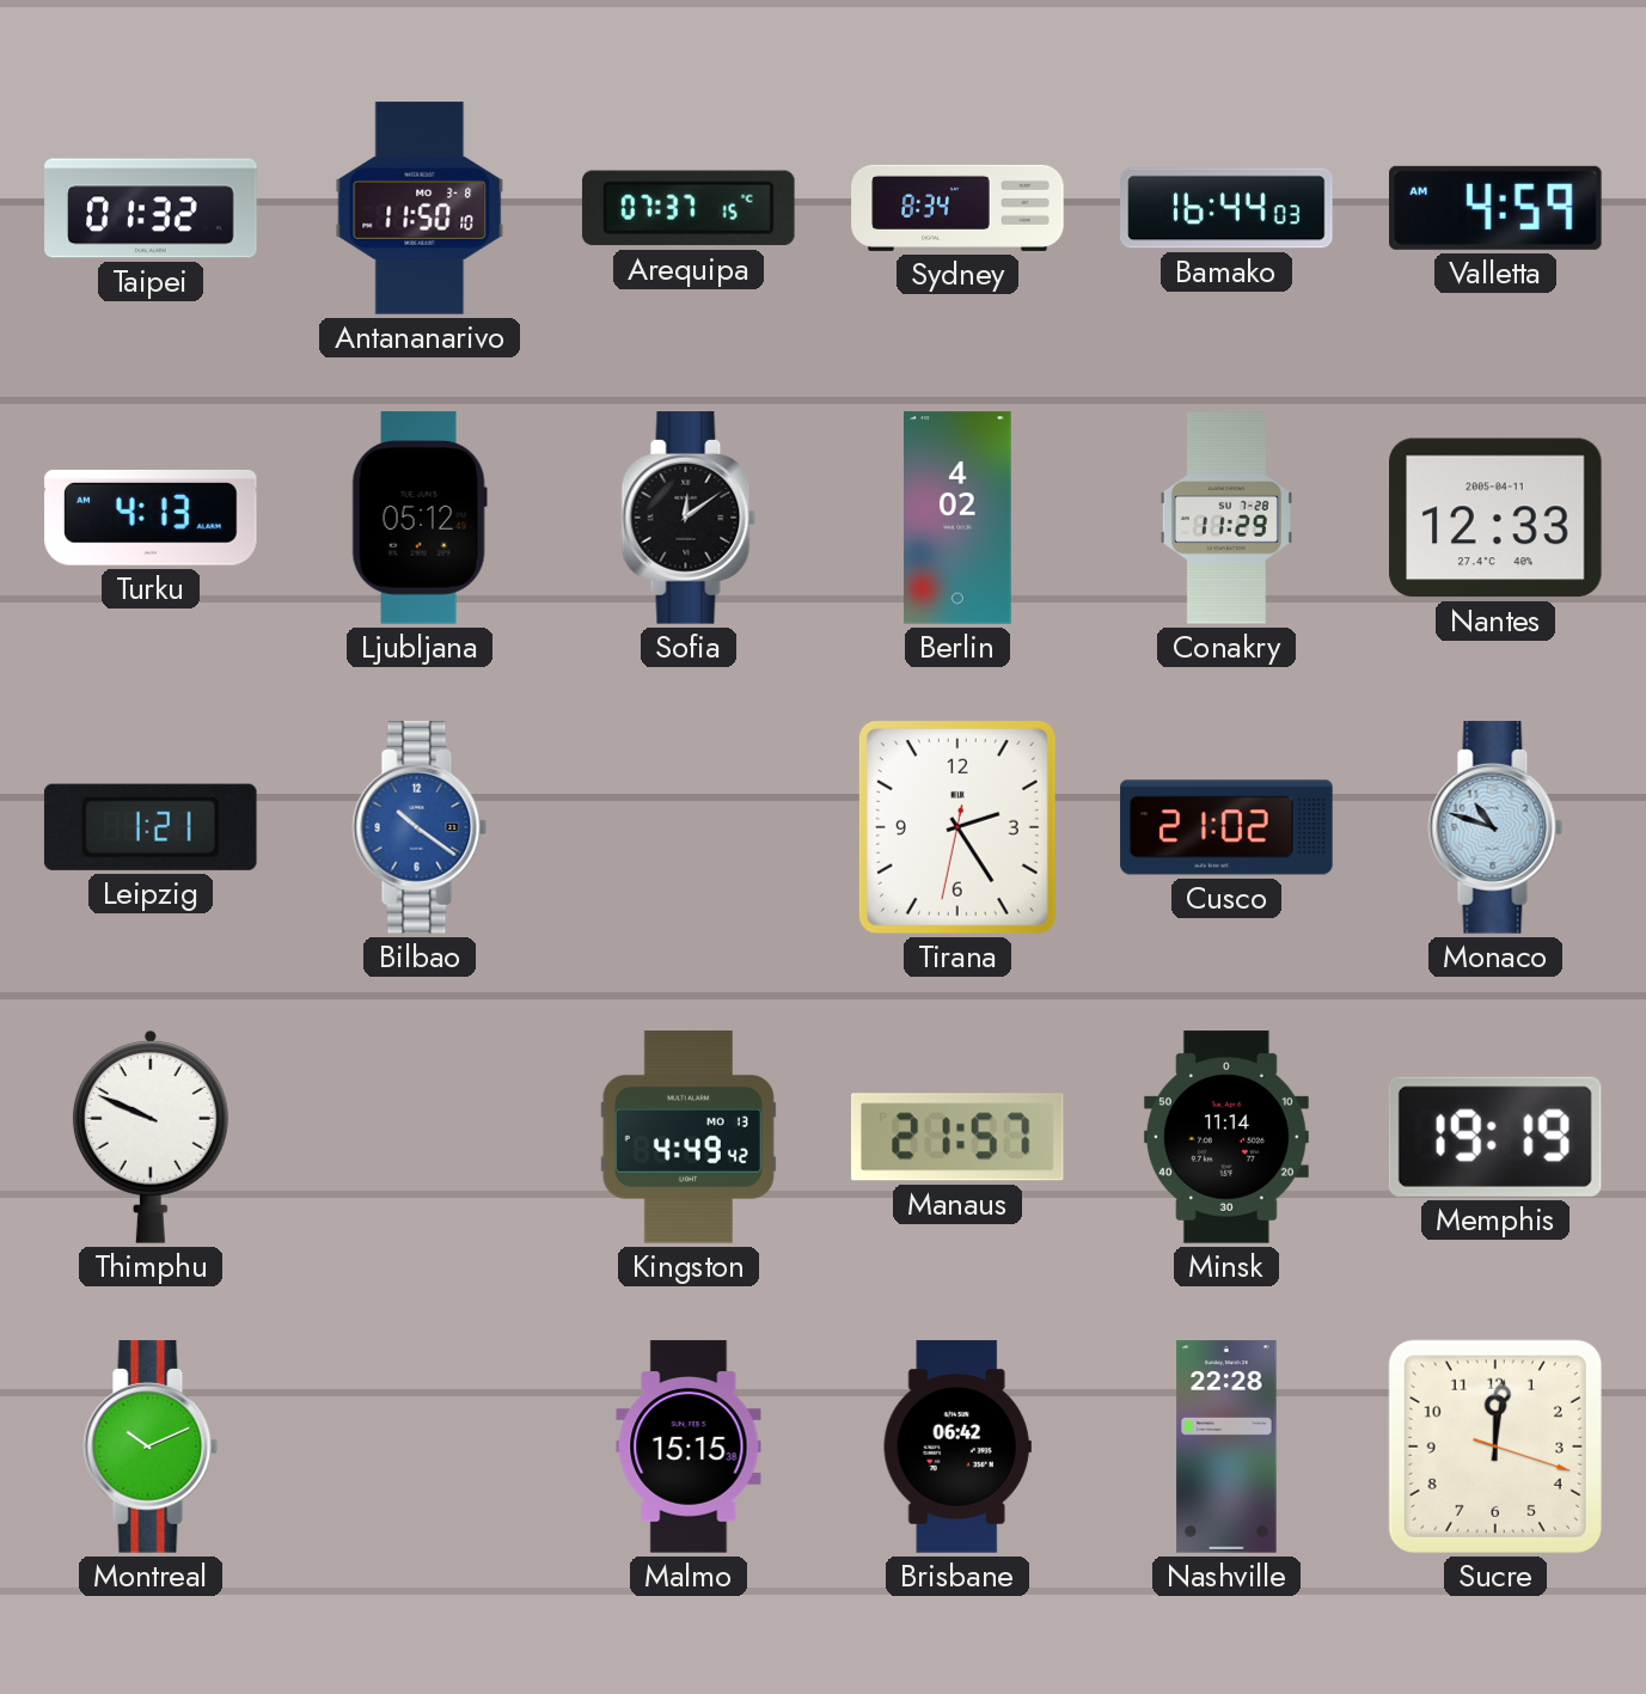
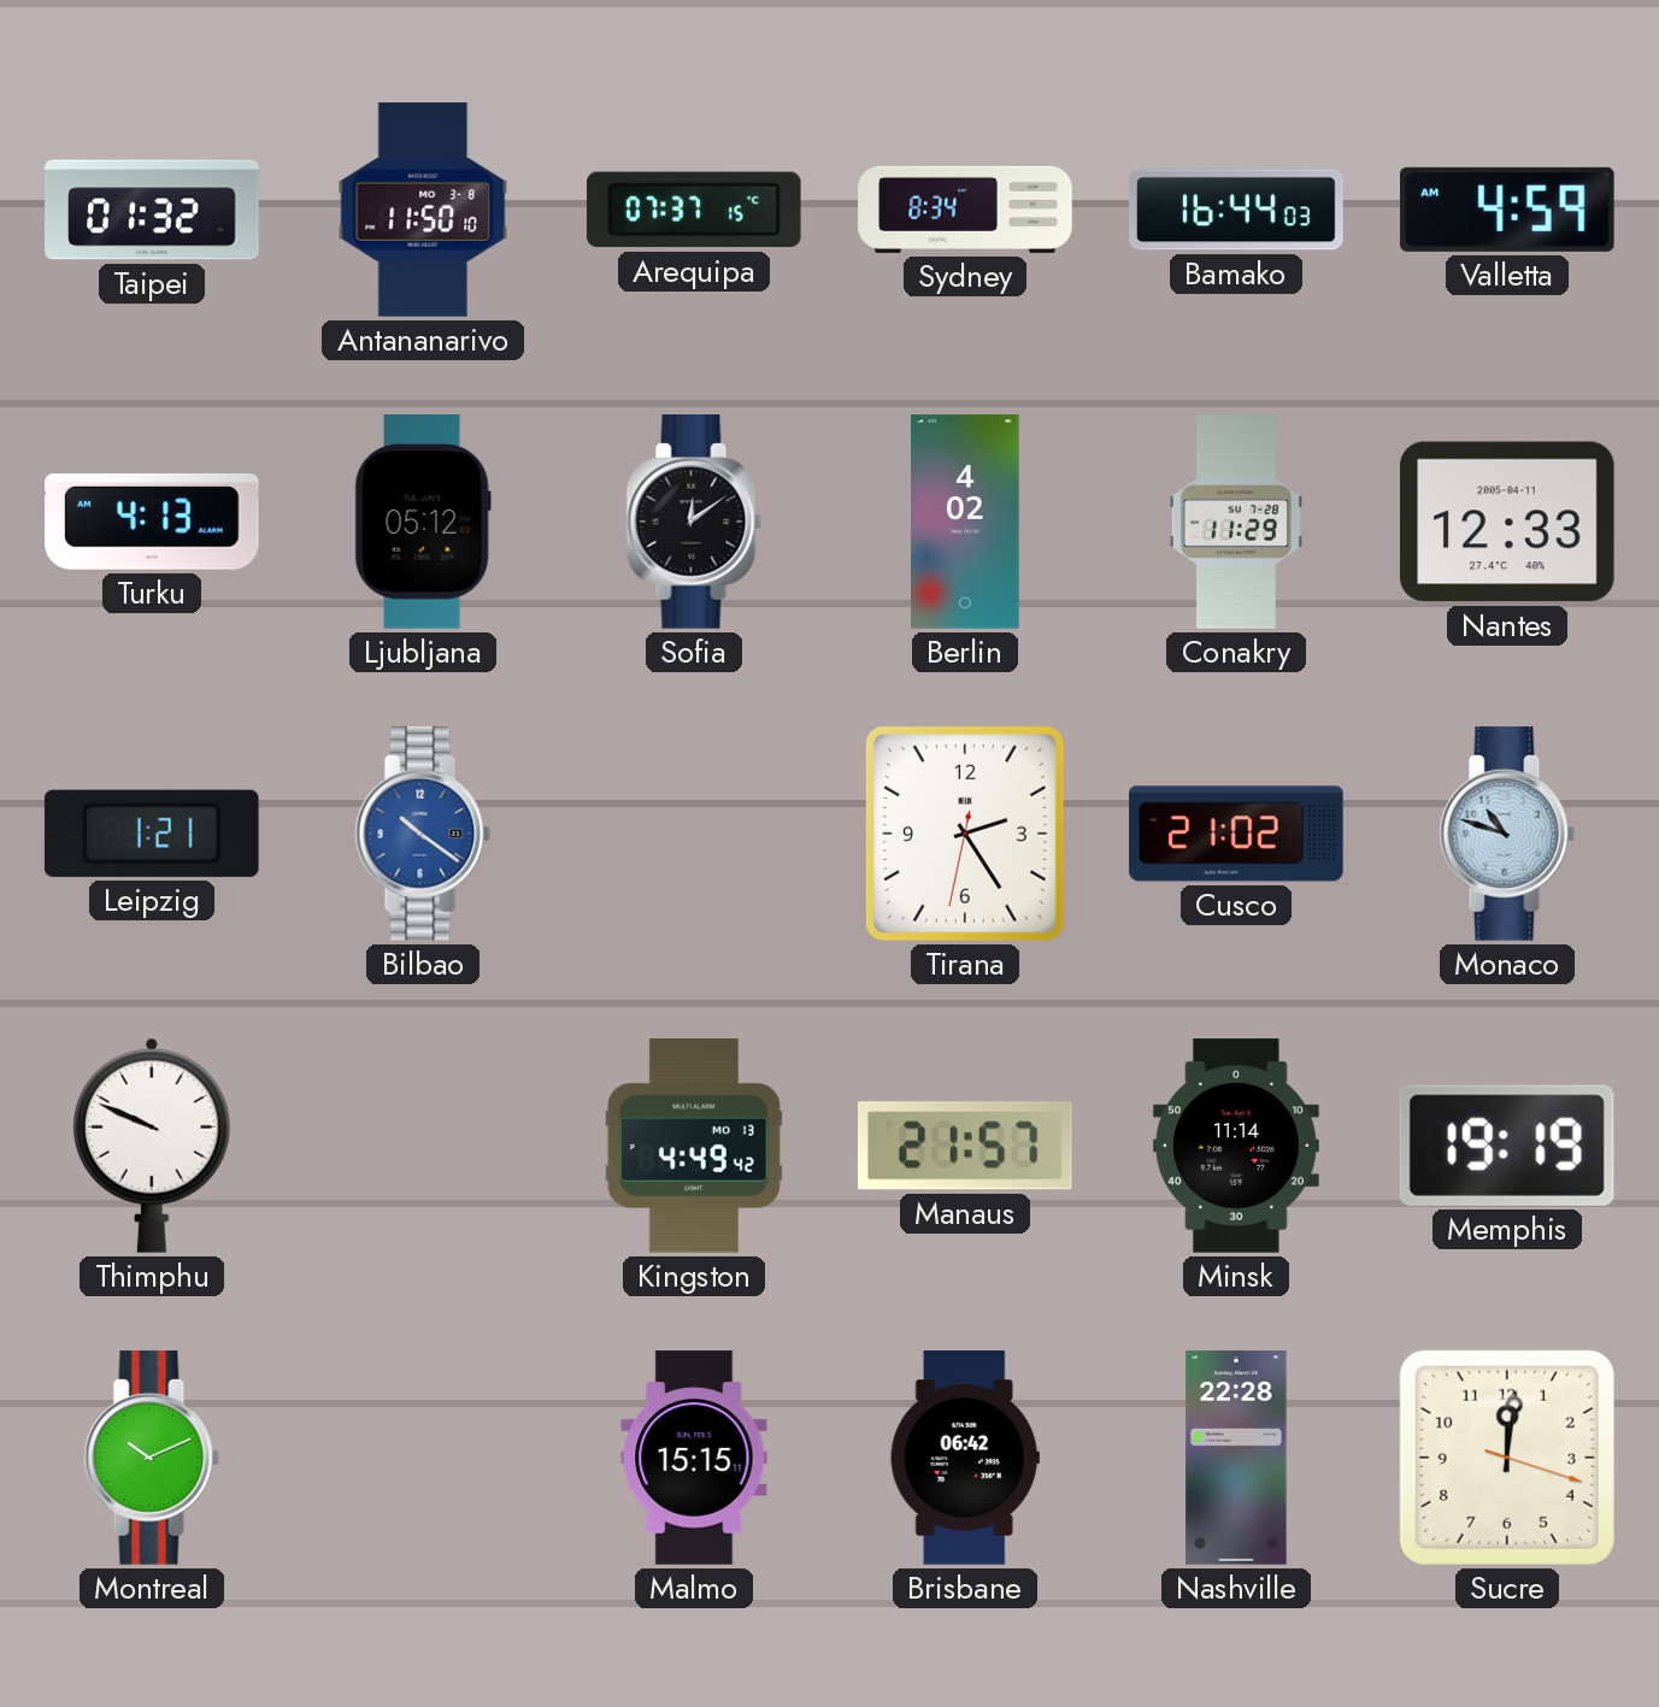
Malmo: 15:15:38 -> 15:15:11 (694, 1458)
